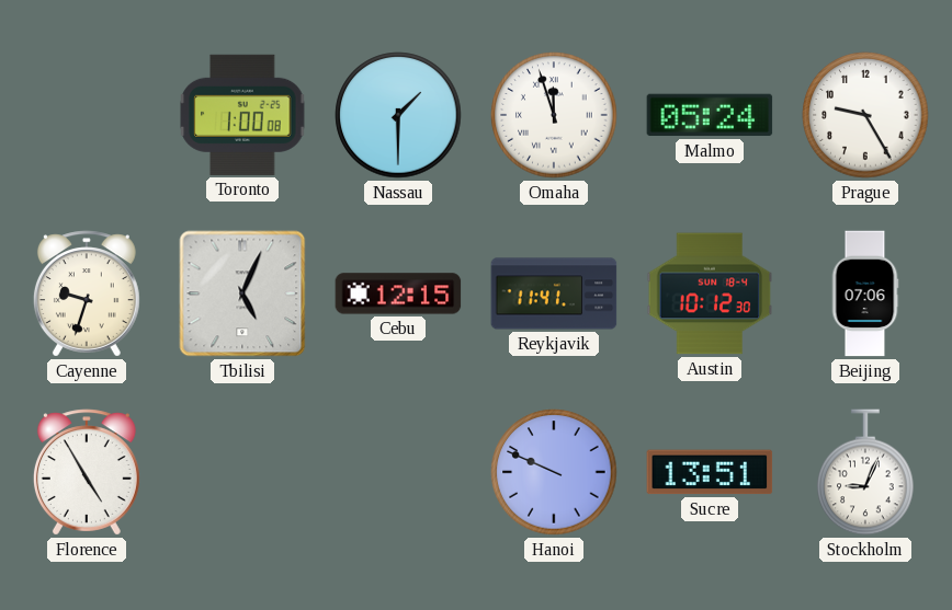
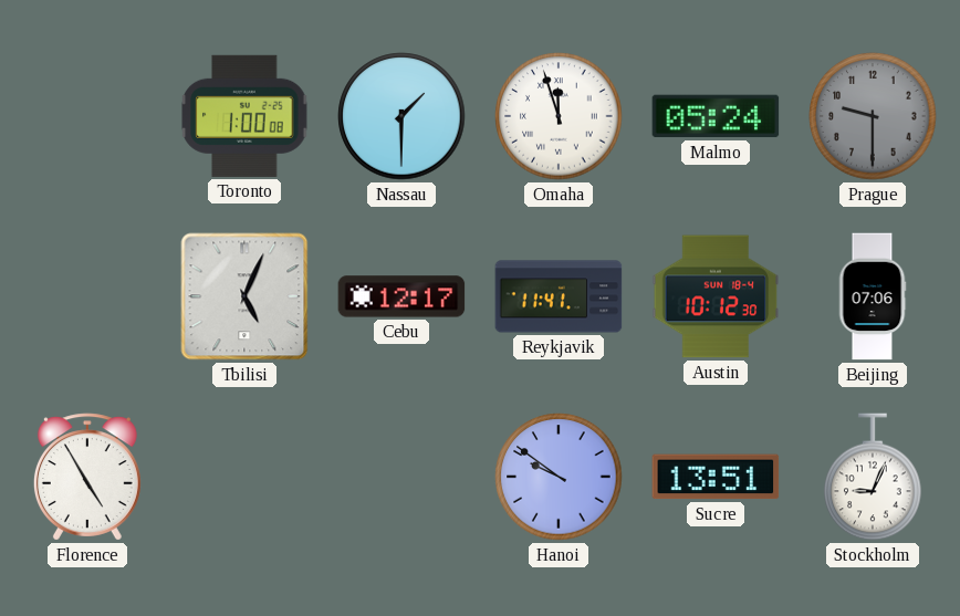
Prague: 9:25 -> 9:30 (873, 116)
Prague dial: white -> grey (873, 116)
Cayenne: 9:33 -> none (87, 294)
Cebu: 12:15 -> 12:17 (401, 296)
Hanoi: 9:49 -> 9:51 (559, 477)
